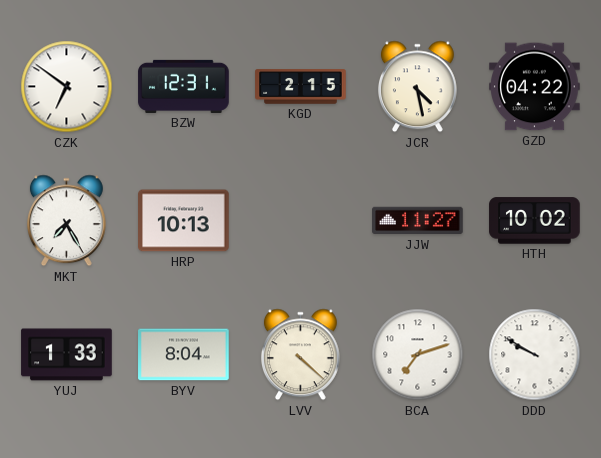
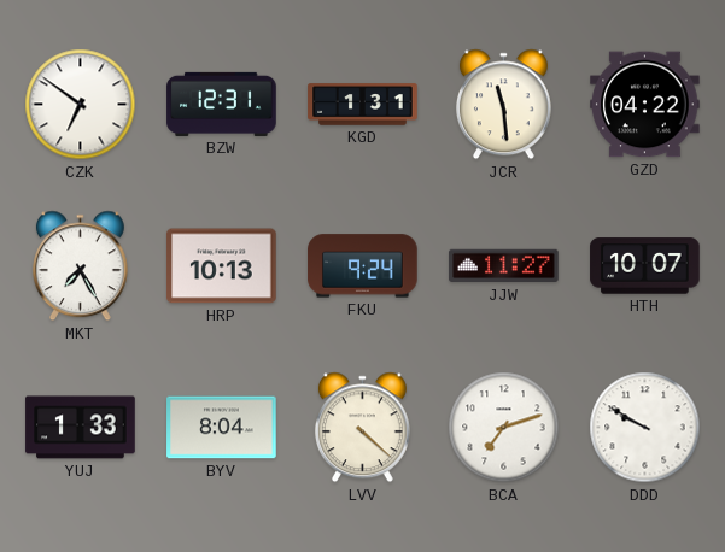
KGD: 2:15 -> 1:31 (363, 105)
JCR: 4:28 -> 11:29 (503, 105)
FKU: none -> 9:24 (363, 266)
HTH: 10:02 -> 10:07 (645, 266)
